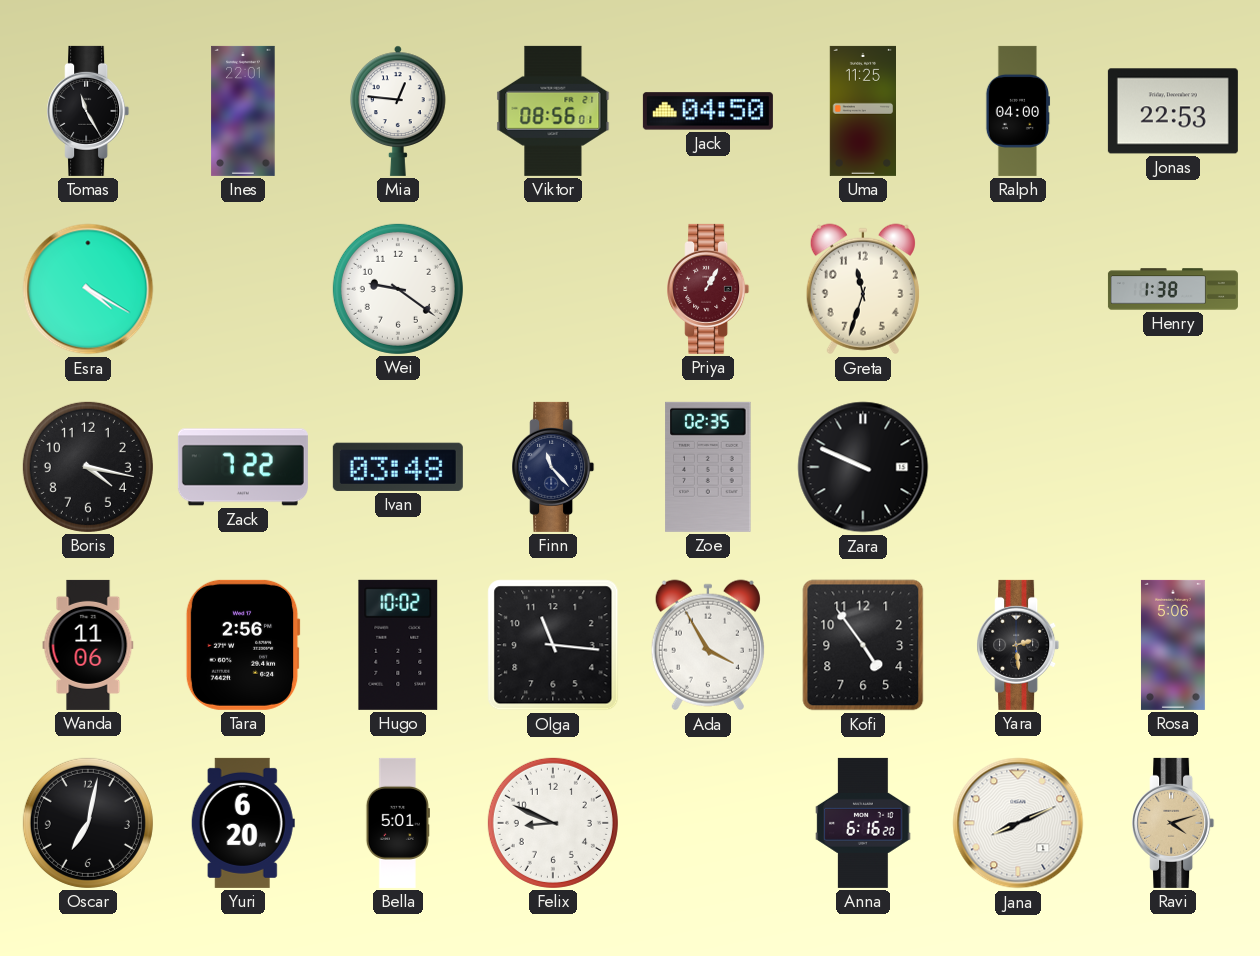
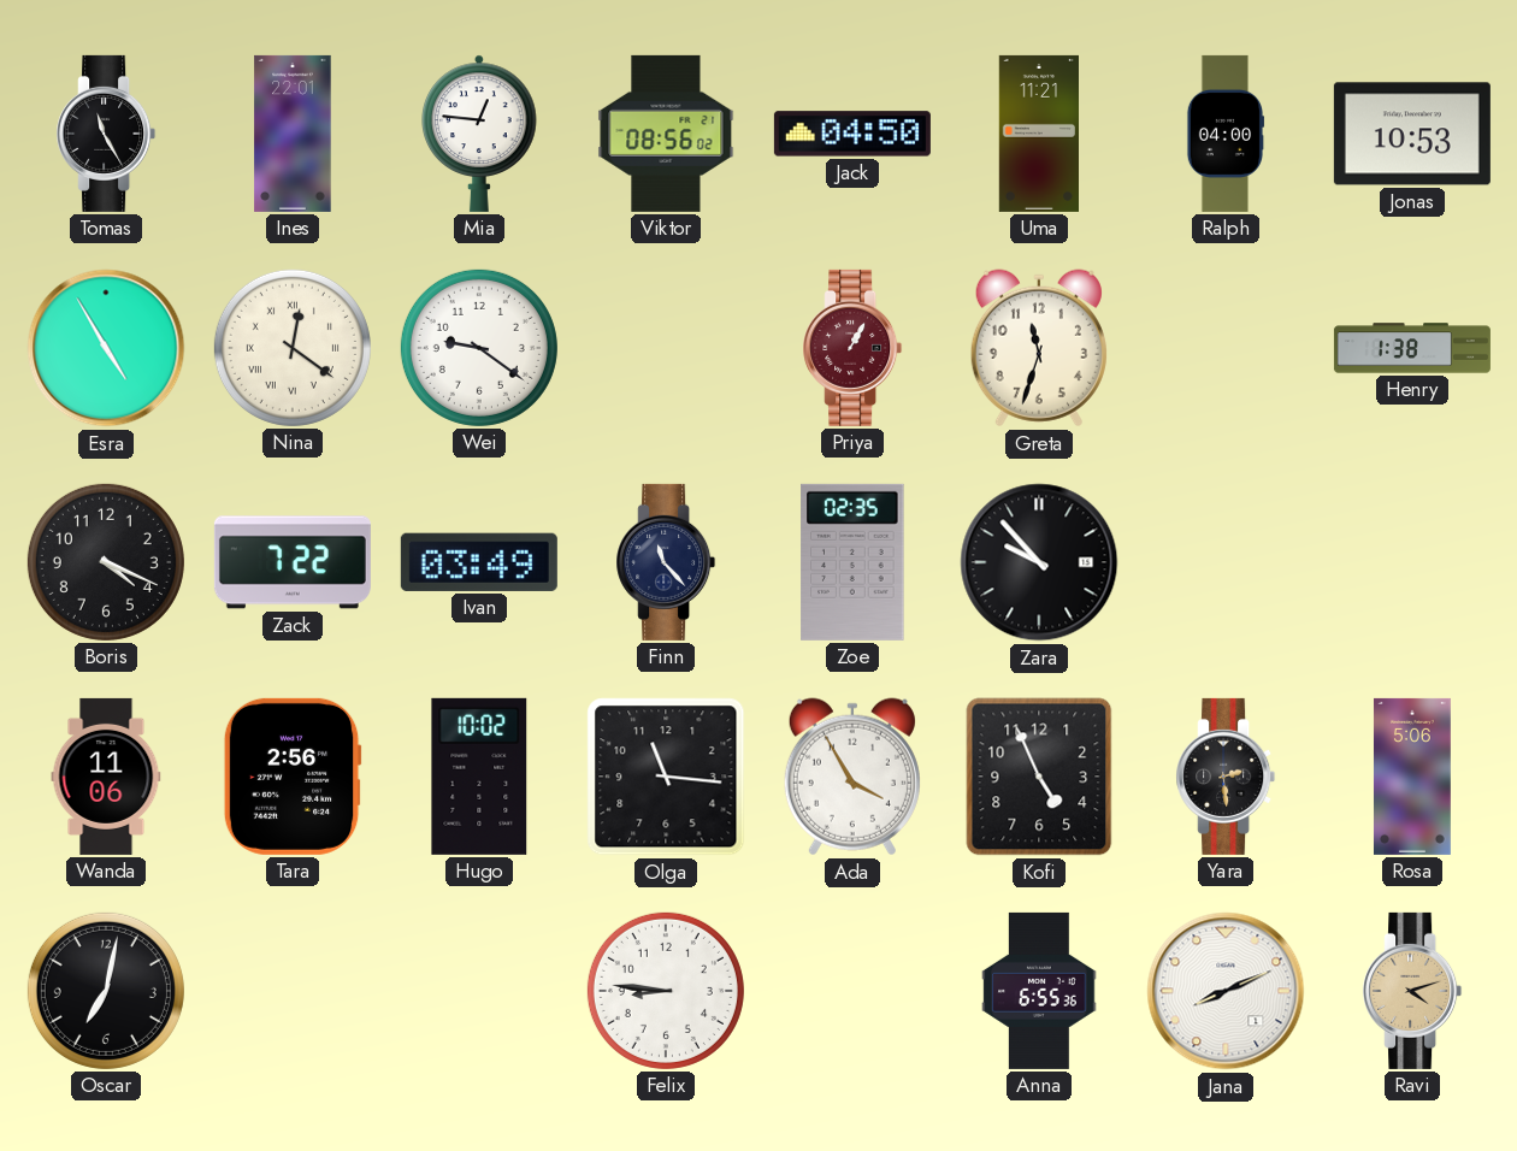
Viktor: 08:56:01 -> 08:56:02 (666, 134)
Uma: 11:25 -> 11:21 (1038, 134)
Jonas: 22:53 -> 10:53 (1412, 134)
Esra: 4:20 -> 4:55 (106, 348)
Nina: none -> 12:21 (293, 348)
Boris: 4:17 -> 4:19 (106, 562)
Ivan: 03:48 -> 03:49 (479, 562)
Zara: 9:49 -> 9:53 (1039, 562)
Kofi: 4:54 -> 4:56 (1039, 777)
Yuri: 6:20 -> none (243, 823)
Bella: 5:01 -> none (398, 823)
Felix: 8:49 -> 8:46 (666, 991)
Anna: 6:16 -> 6:55 (1039, 991)
